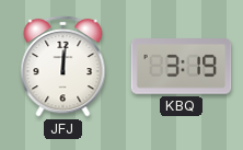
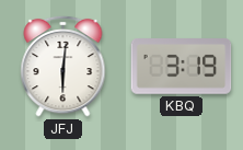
JFJ: 12:01 -> 6:01 (63, 66)
